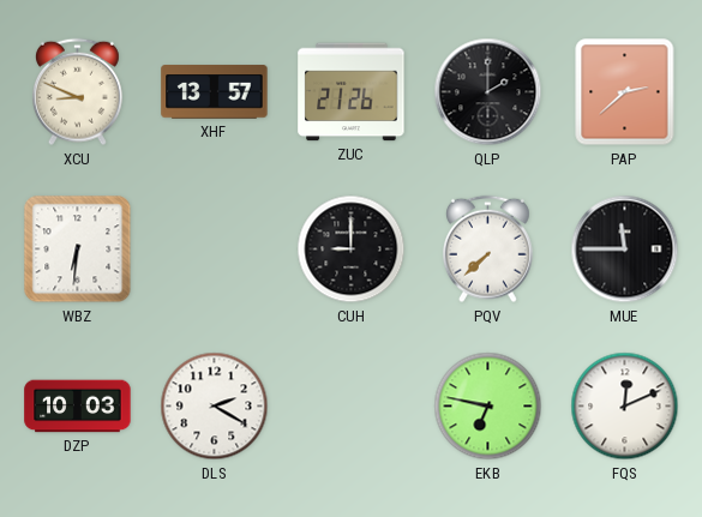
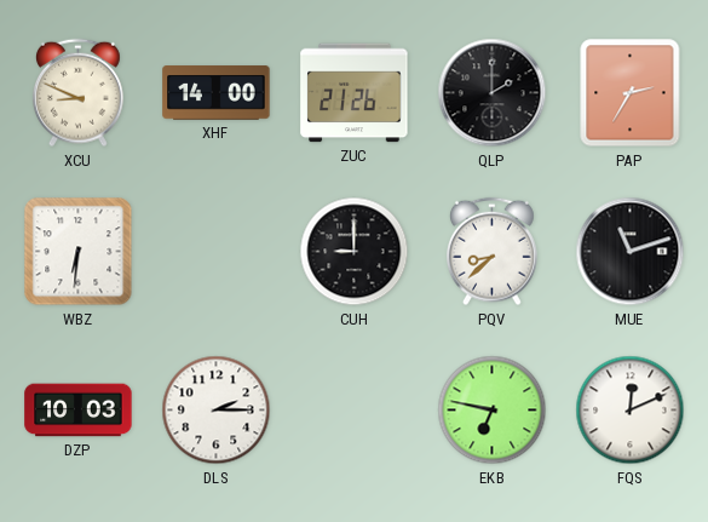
XHF: 13:57 -> 14:00 (217, 93)
PAP: 2:38 -> 2:35 (631, 93)
PQV: 7:38 -> 8:38 (493, 252)
MUE: 11:45 -> 11:12 (631, 252)
DLS: 2:20 -> 2:15 (217, 411)
